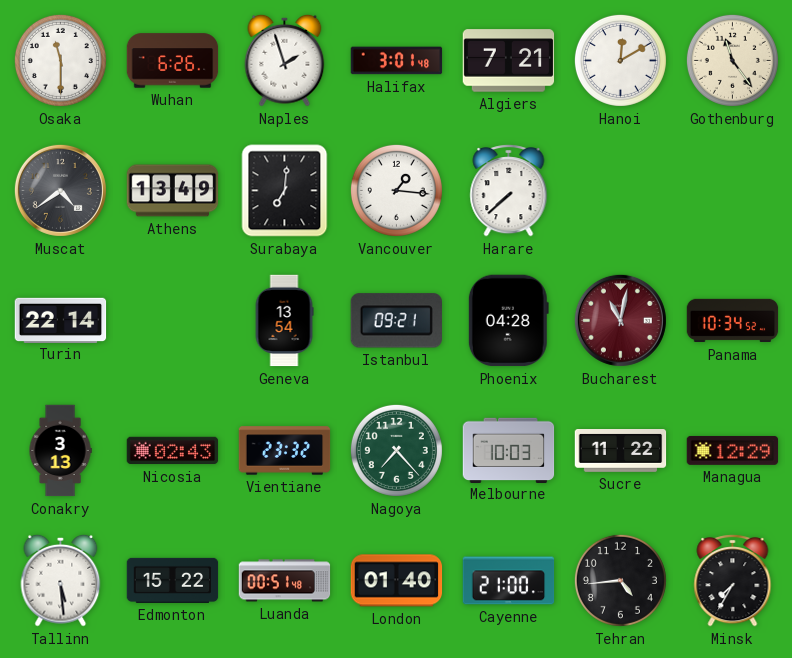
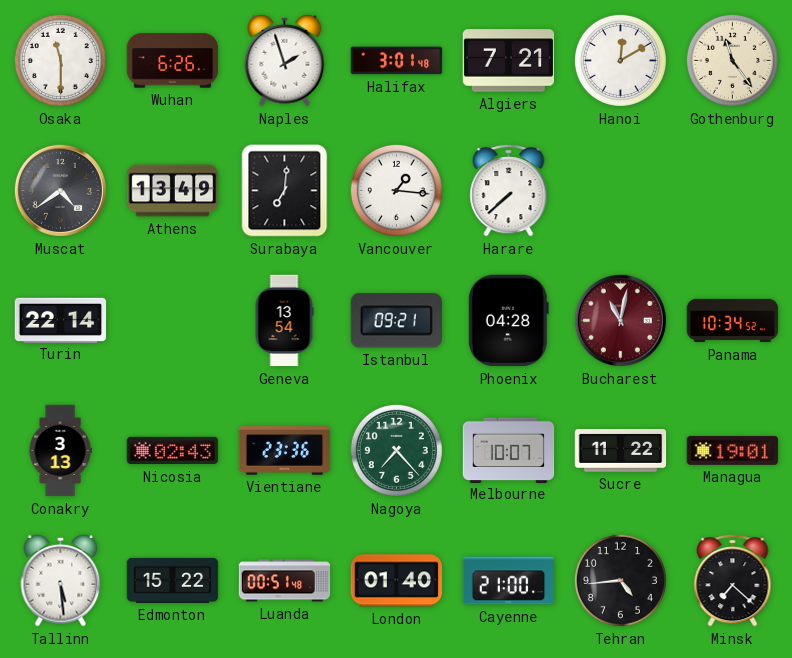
Vientiane: 23:32 -> 23:36 (285, 451)
Melbourne: 10:03 -> 10:07 (509, 450)
Managua: 12:29 -> 19:01 (733, 450)
Minsk: 7:35 -> 7:22 (733, 581)
